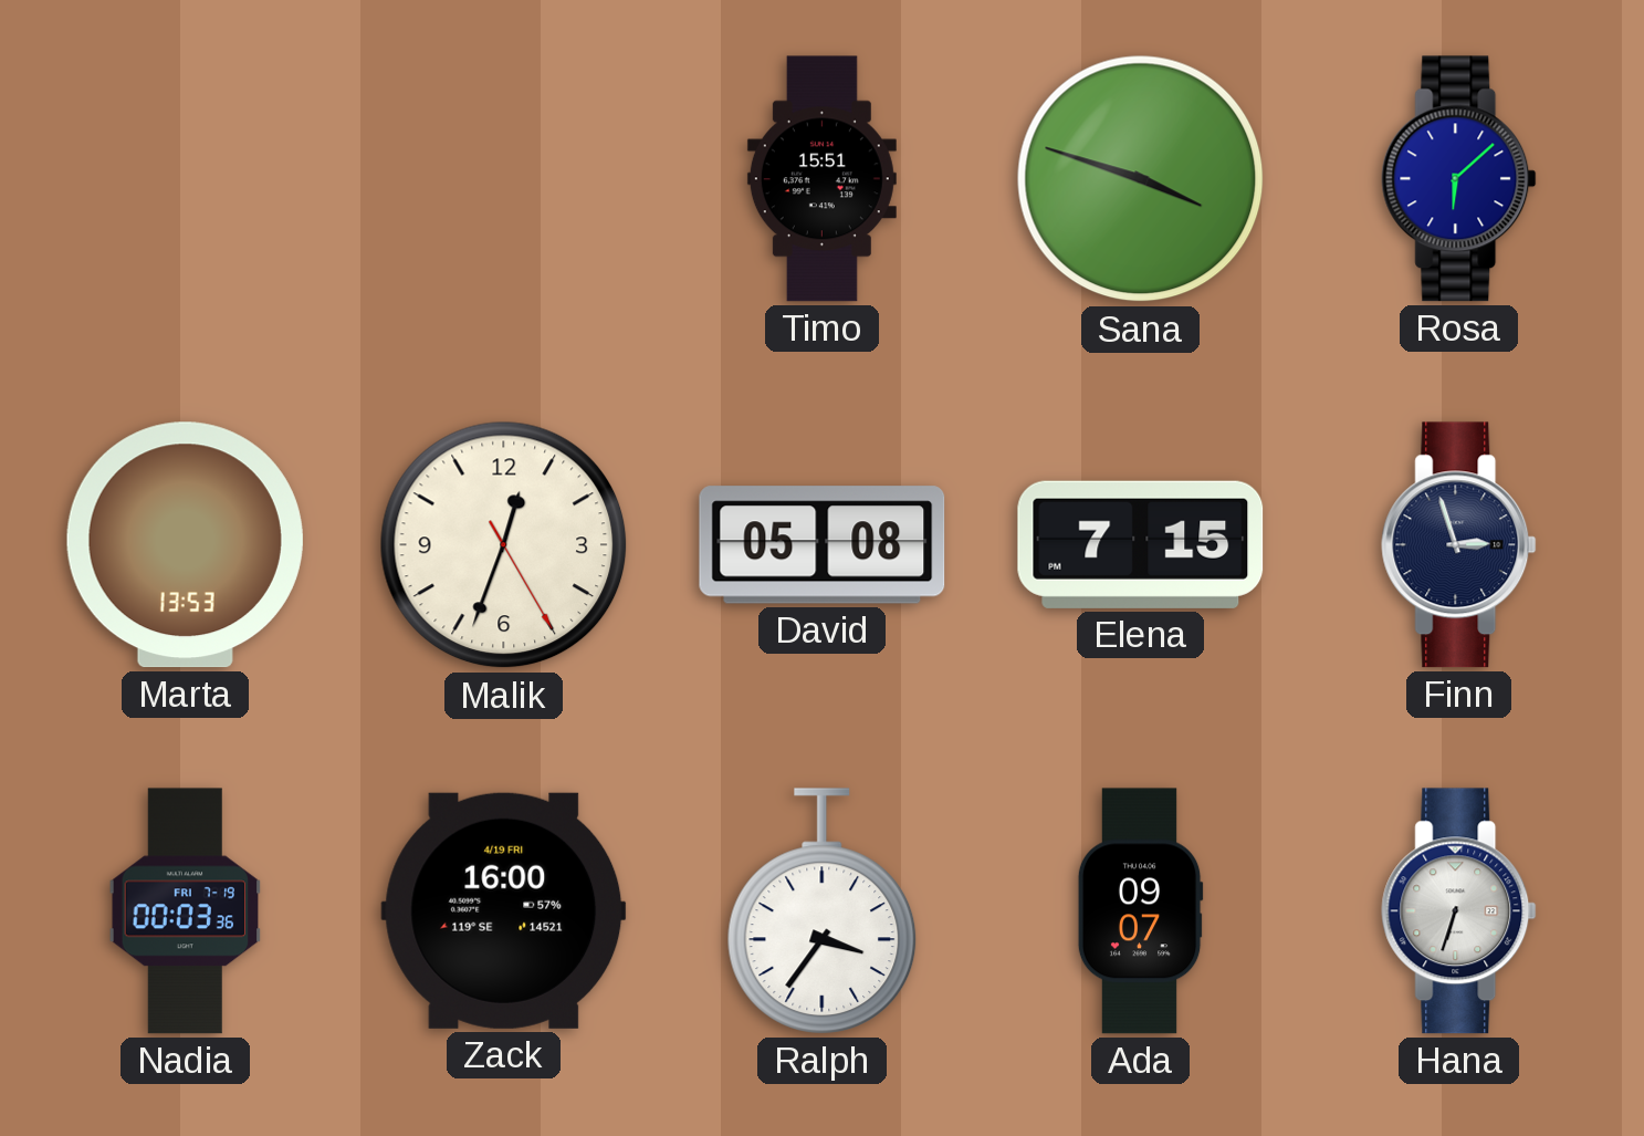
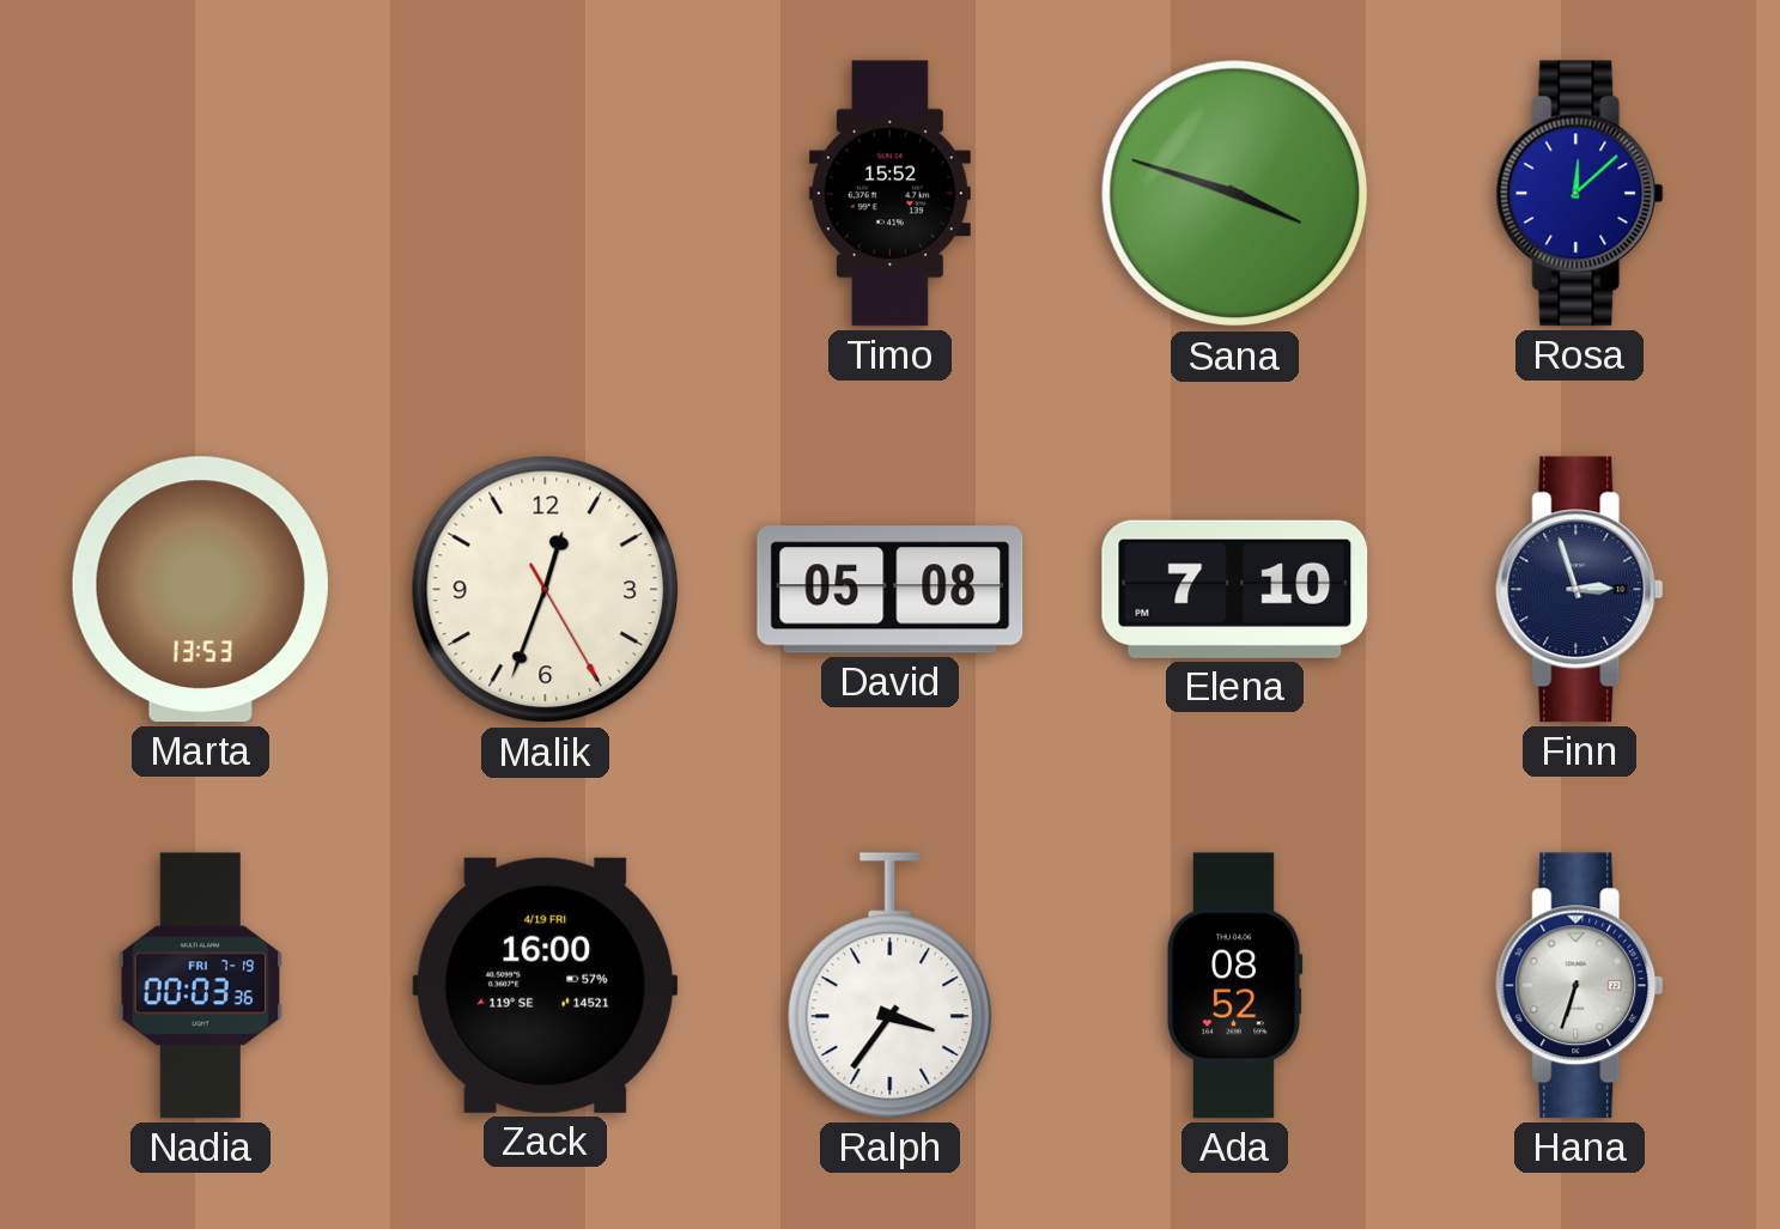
Timo: 15:51 -> 15:52 (889, 194)
Rosa: 6:08 -> 12:08 (1580, 194)
Elena: 7:15 -> 7:10 (1235, 589)
Ada: 09:07 -> 08:52 (1234, 986)
